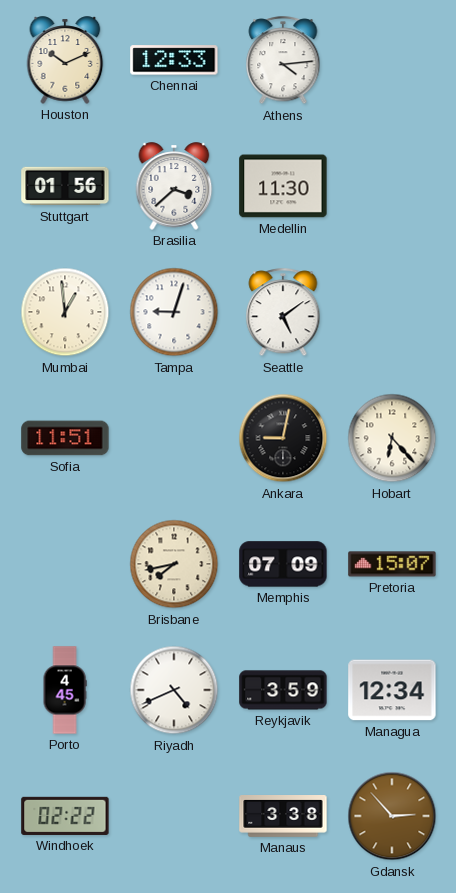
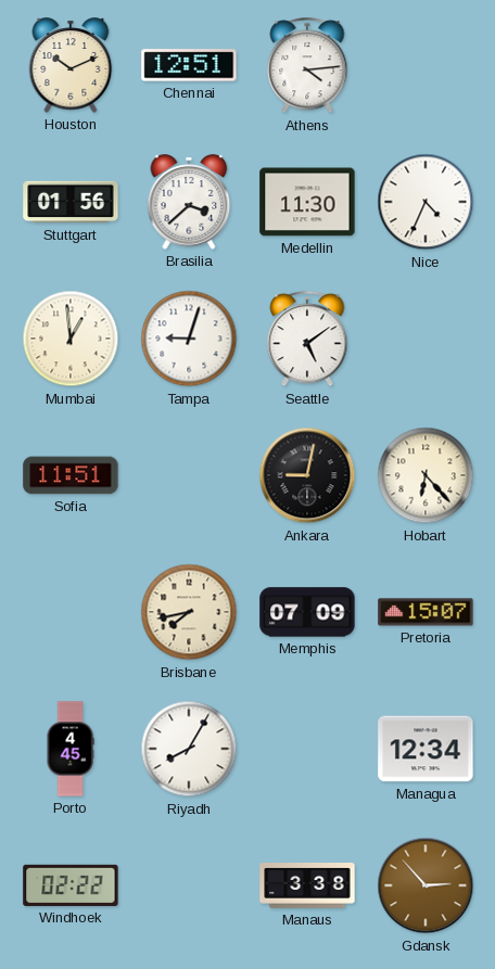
Chennai: 12:33 -> 12:51 (189, 65)
Nice: none -> 4:34 (426, 202)
Riyadh: 4:41 -> 8:05 (189, 749)
Reykjavik: 3:59 -> none (283, 690)
